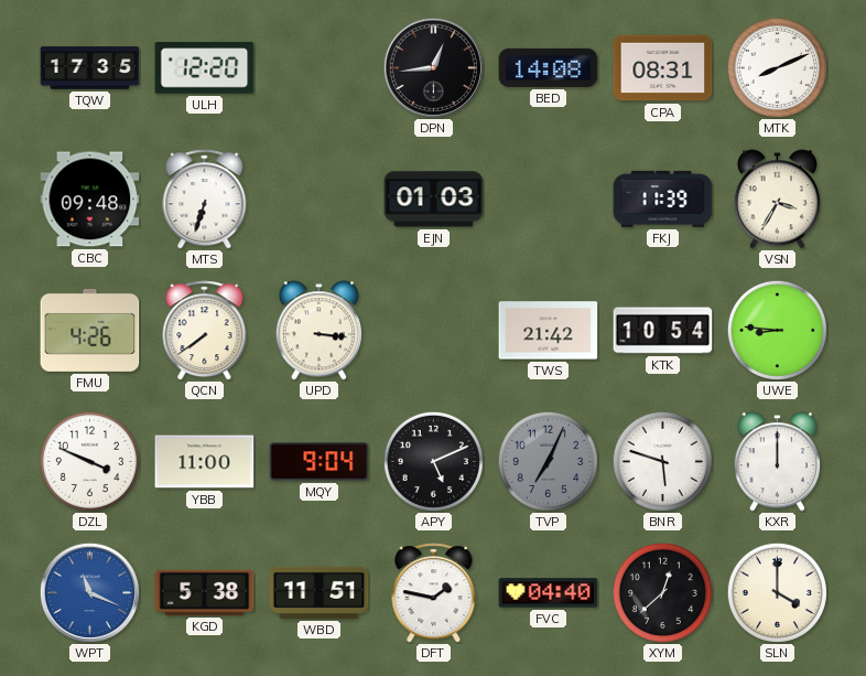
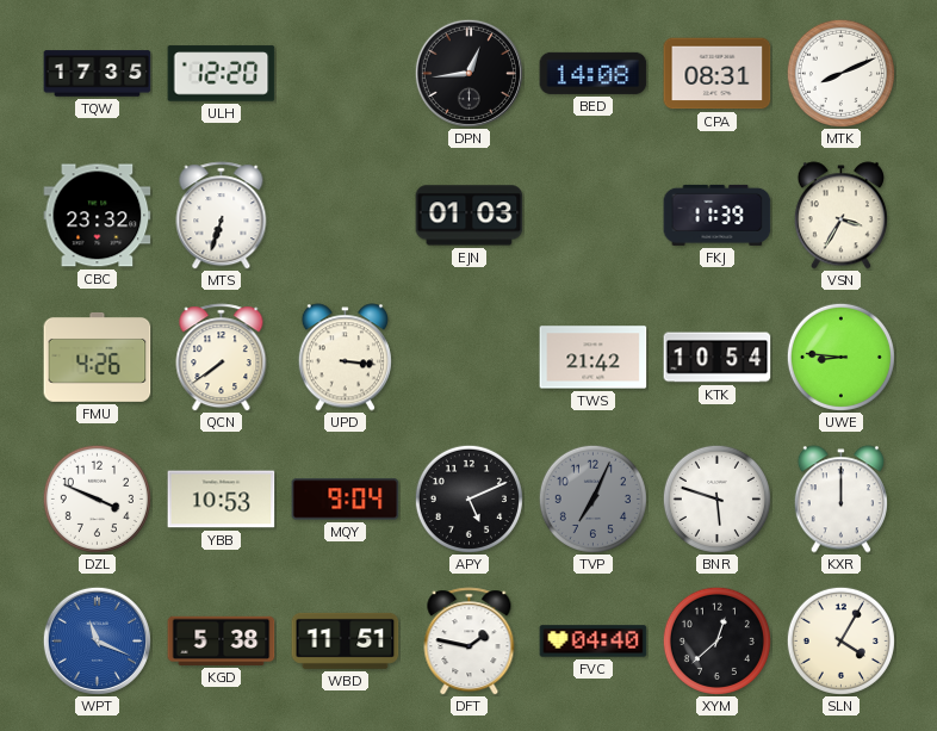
CBC: 09:48 -> 23:32 (98, 216)
YBB: 11:00 -> 10:53 (222, 500)
SLN: 4:00 -> 4:05 (840, 640)
